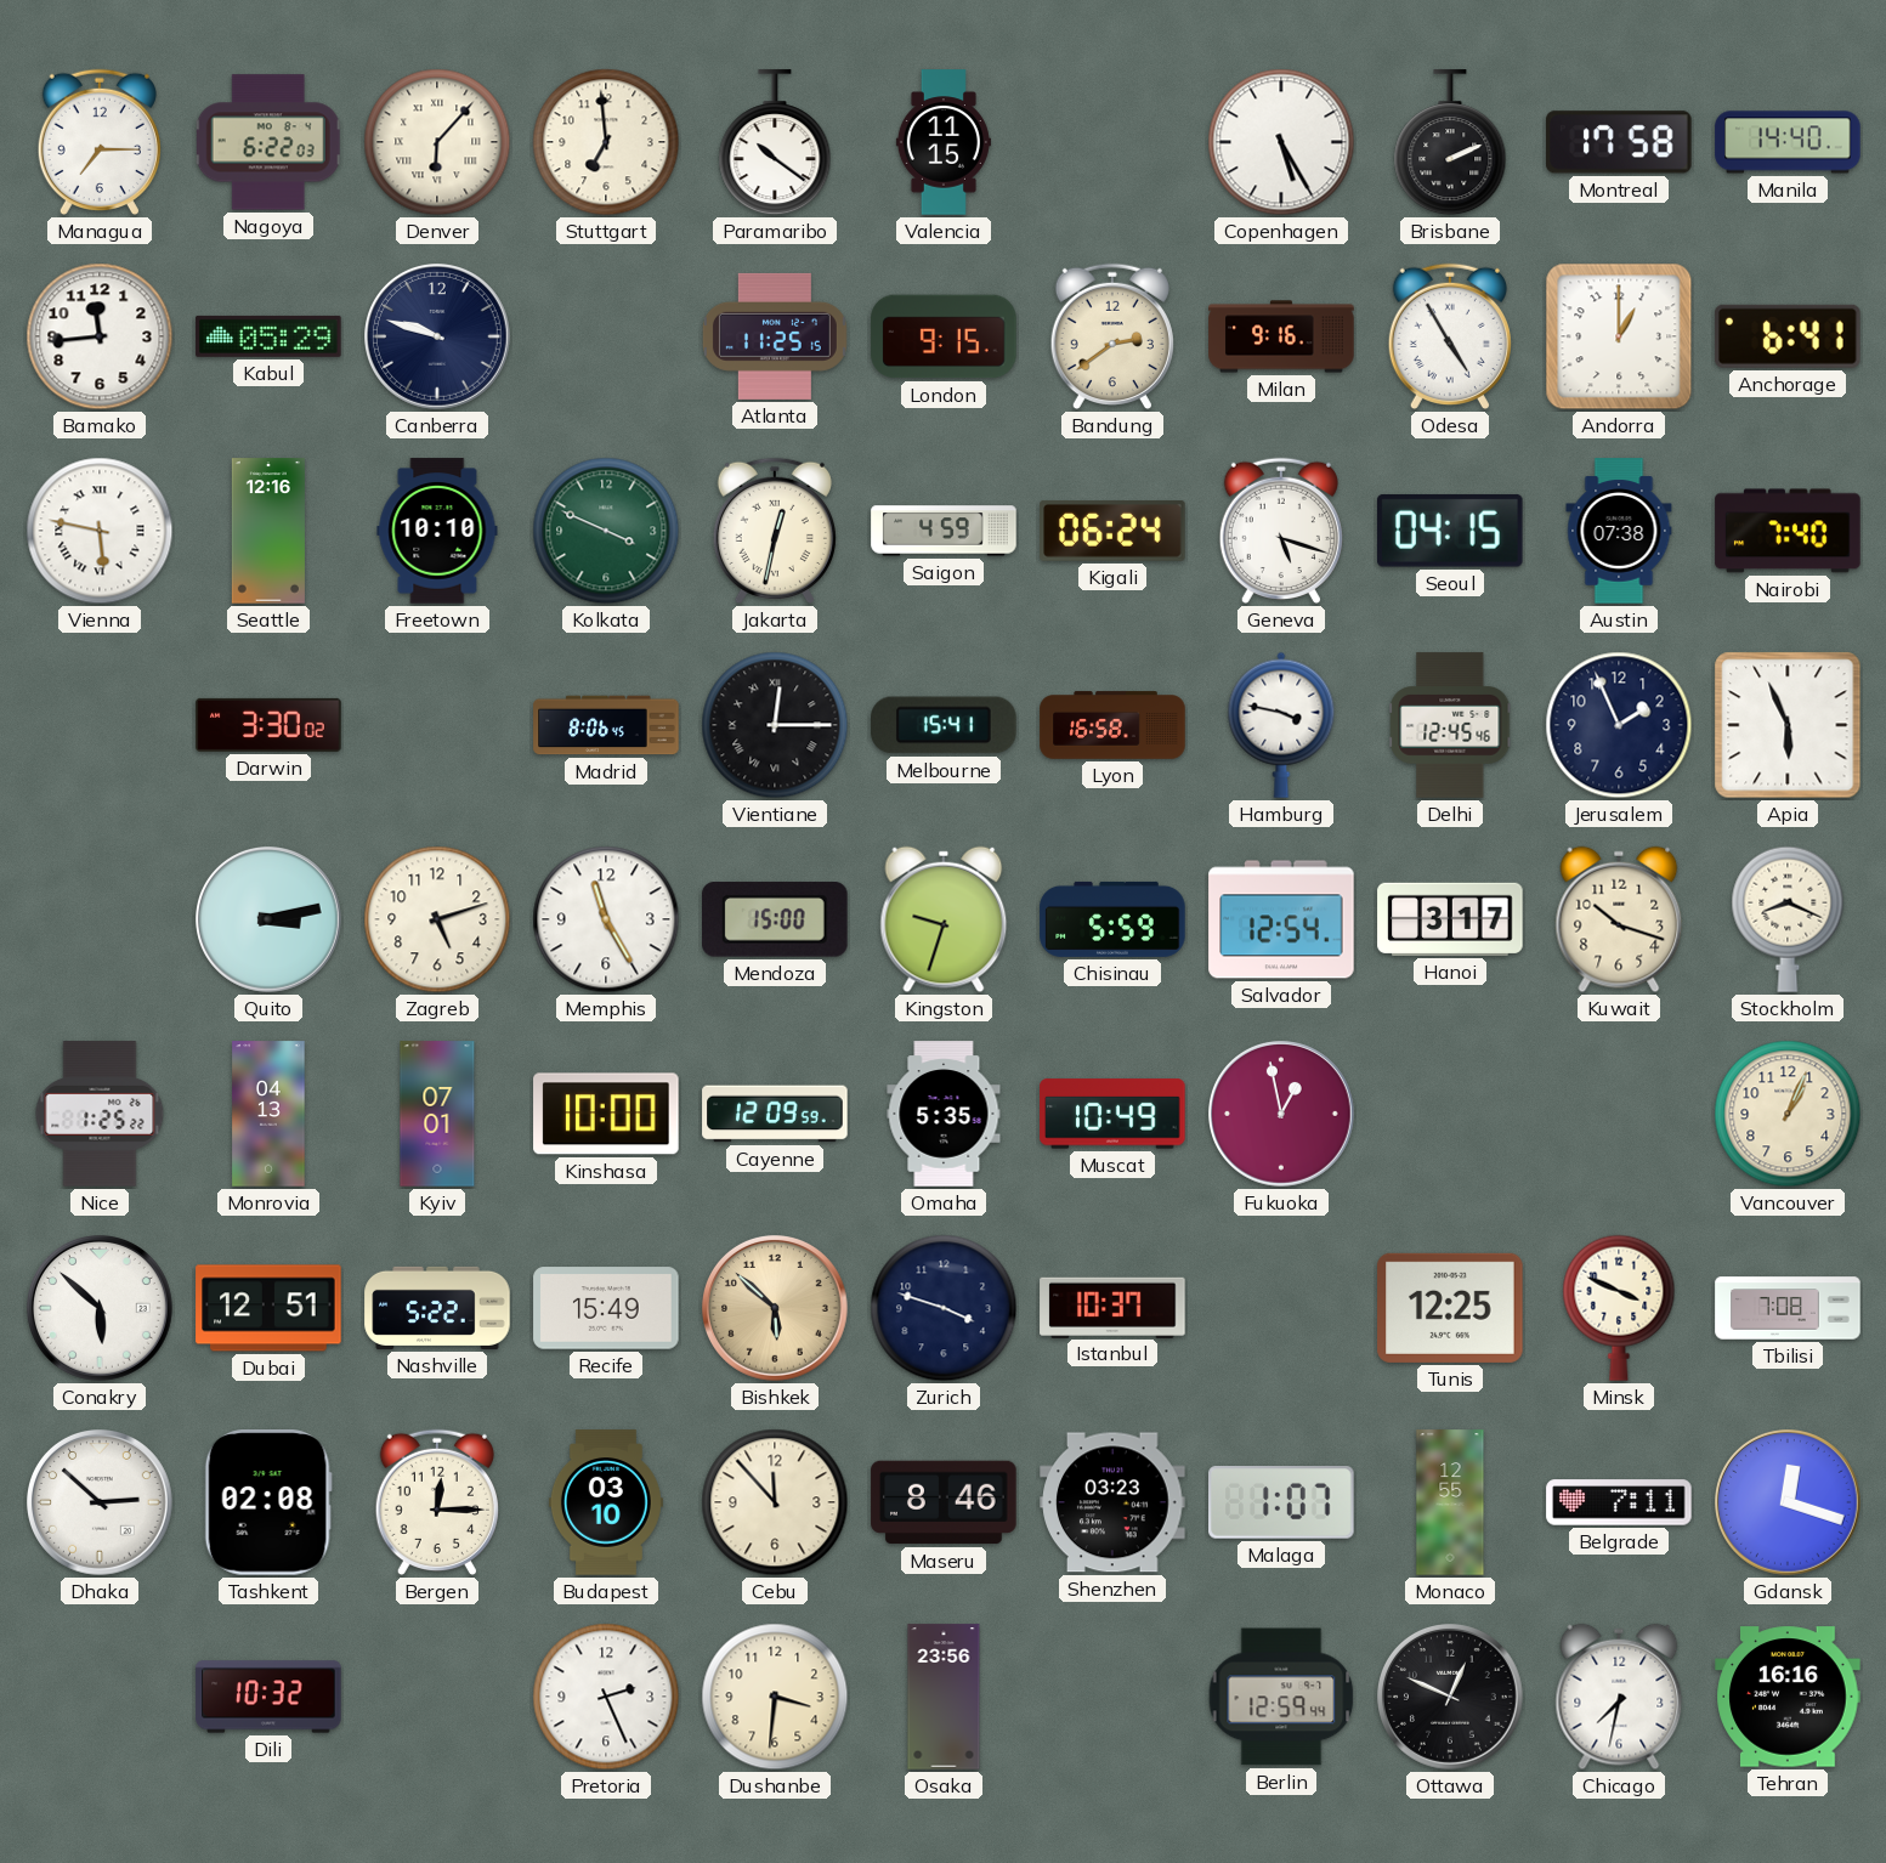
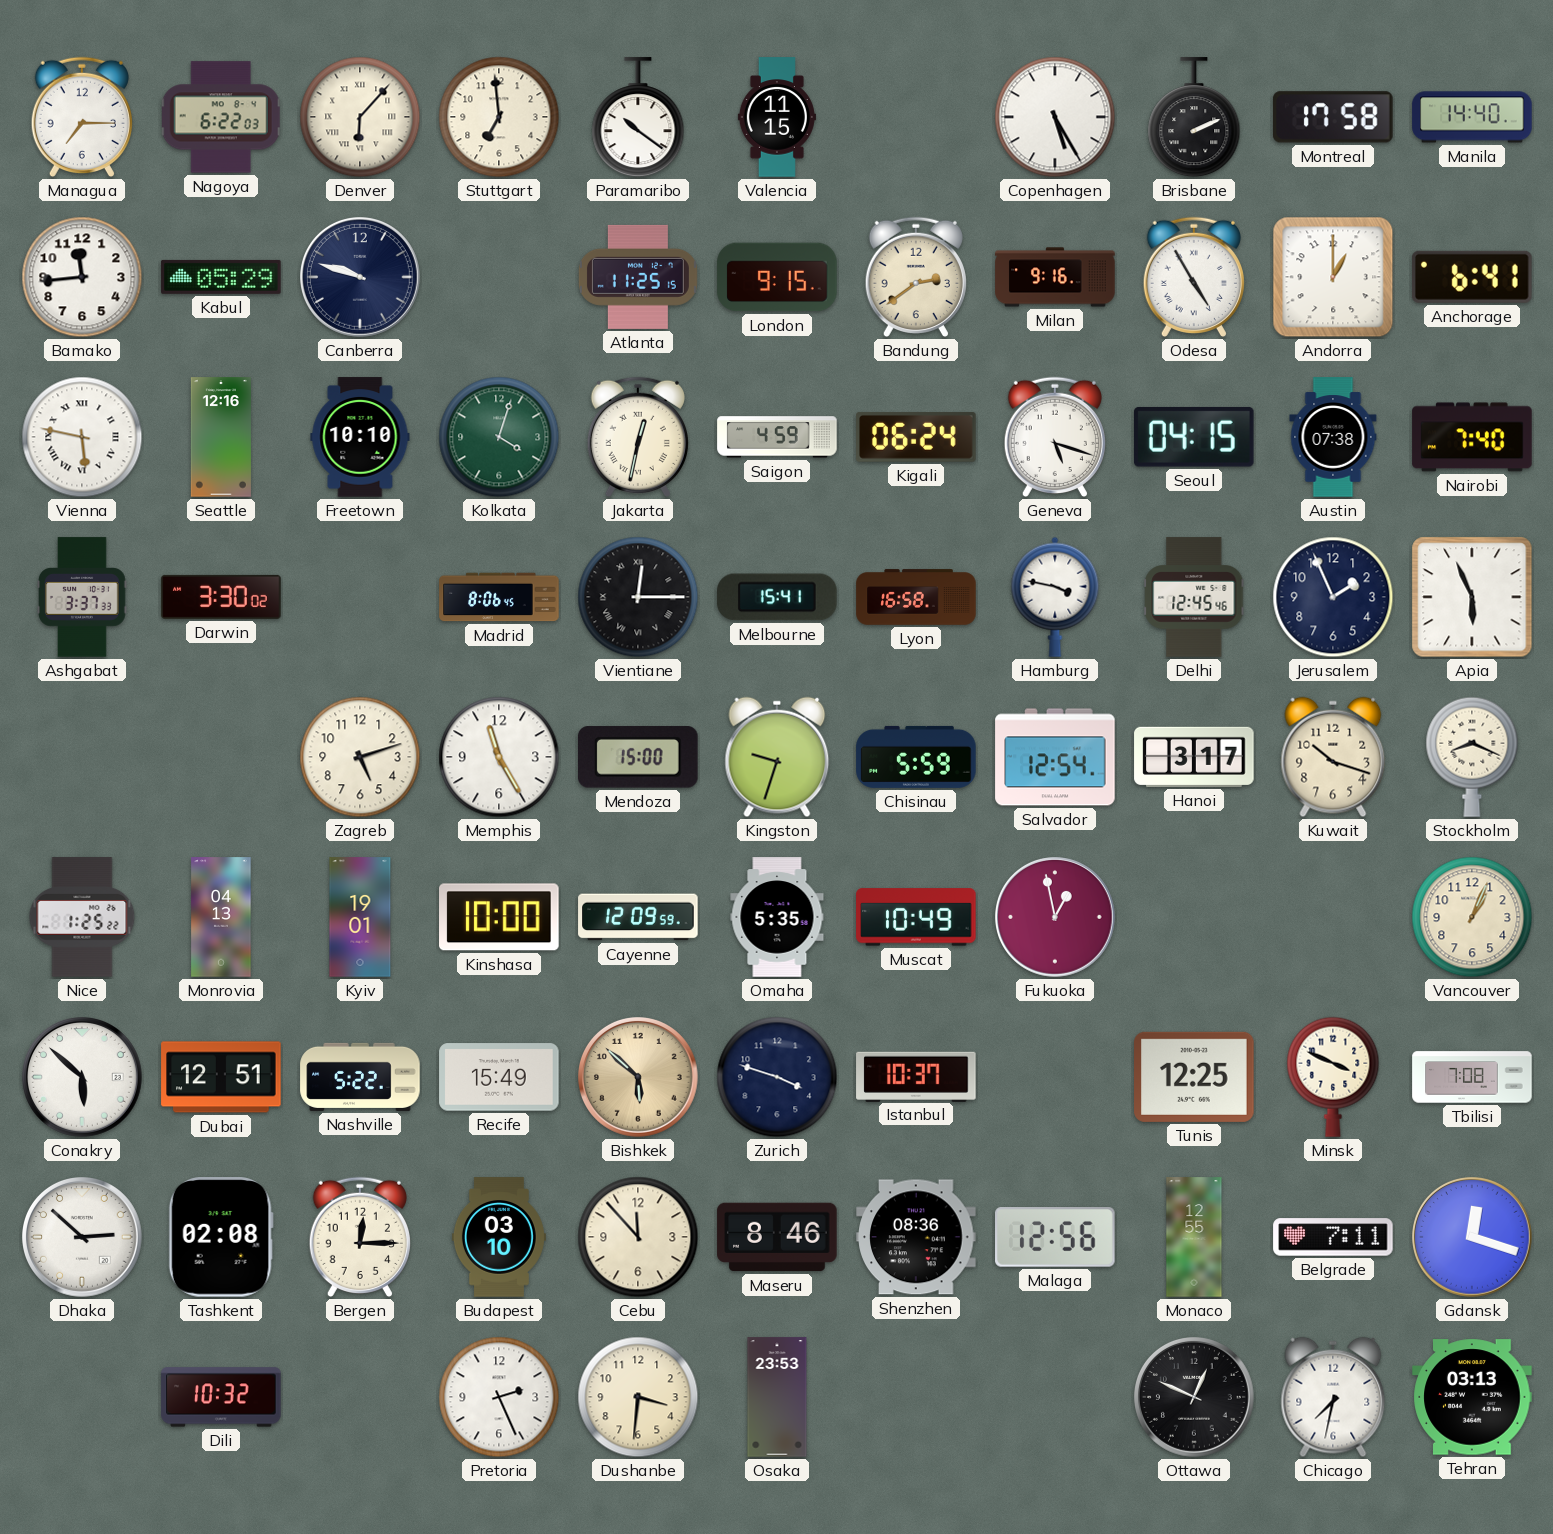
Kolkata: 3:49 -> 4:03 (499, 437)
Ashgabat: none -> 3:37 (83, 597)
Quito: 3:13 -> none (270, 921)
Kyiv: 07:01 -> 19:01 (360, 917)
Shenzhen: 03:23 -> 08:36 (916, 1237)
Malaga: 1:07 -> 12:56 (1055, 1237)
Osaka: 23:56 -> 23:53 (777, 1397)
Berlin: 12:59 -> none (1281, 1697)
Tehran: 16:16 -> 03:13 (1472, 1397)
